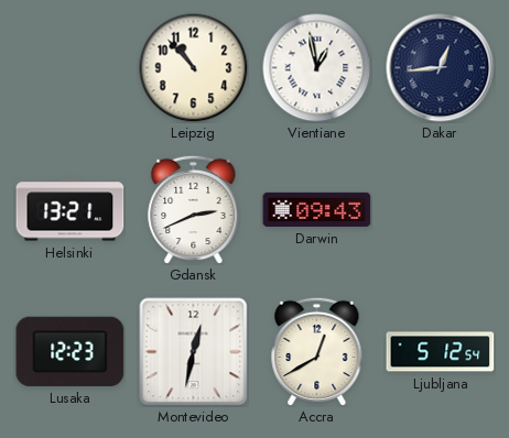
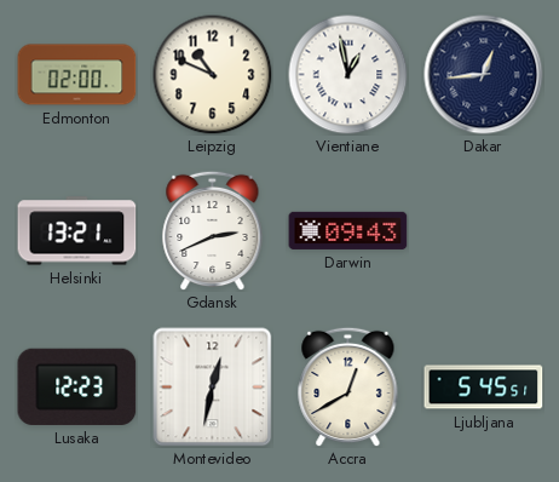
Edmonton: none -> 02:00 (77, 75)
Leipzig: 10:53 -> 10:49 (213, 75)
Ljubljana: 5:12 -> 5:45 (484, 388)
